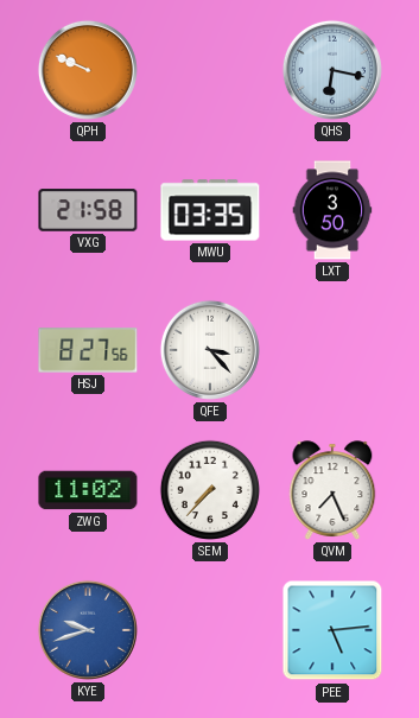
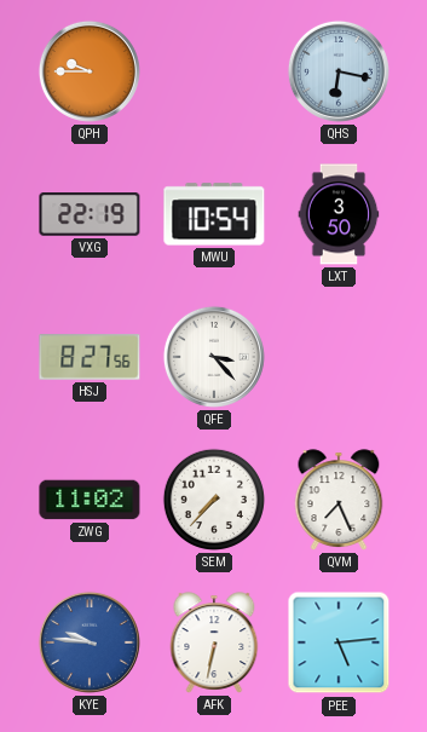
QPH: 9:49 -> 9:45 (90, 71)
VXG: 21:58 -> 22:19 (90, 214)
MWU: 03:35 -> 10:54 (214, 214)
KYE: 9:42 -> 9:46 (90, 642)
AFK: none -> 6:32 (214, 642)
